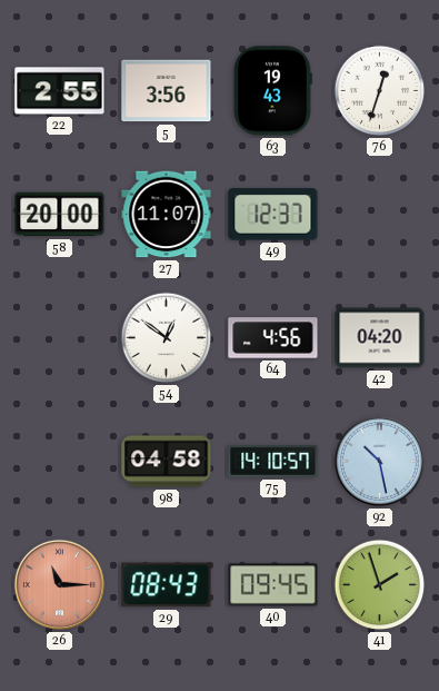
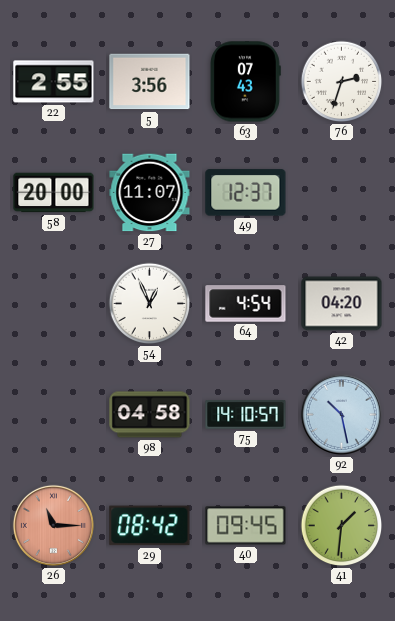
63: 19:43 -> 07:43 (245, 82)
76: 12:33 -> 2:33 (342, 82)
54: 12:51 -> 12:56 (150, 304)
64: 4:56 -> 4:54 (246, 304)
29: 08:43 -> 08:42 (150, 526)
41: 1:57 -> 1:31 (342, 526)
